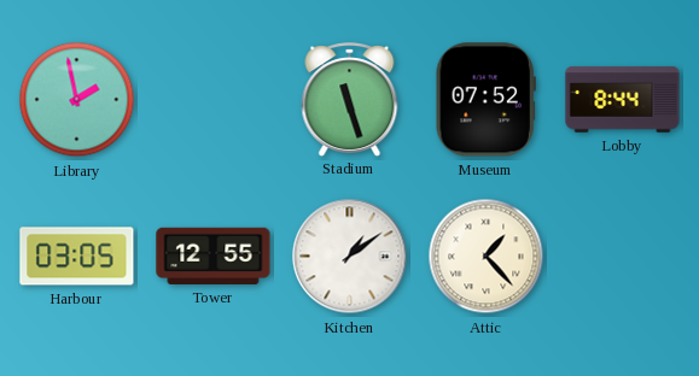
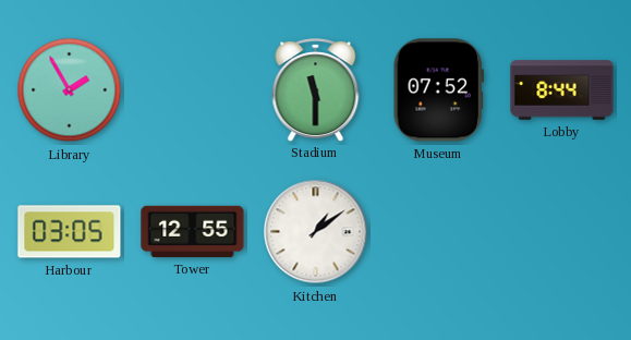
Library: 1:58 -> 1:55 (70, 90)
Stadium: 11:27 -> 11:30 (316, 89)
Attic: 1:23 -> none (487, 257)
